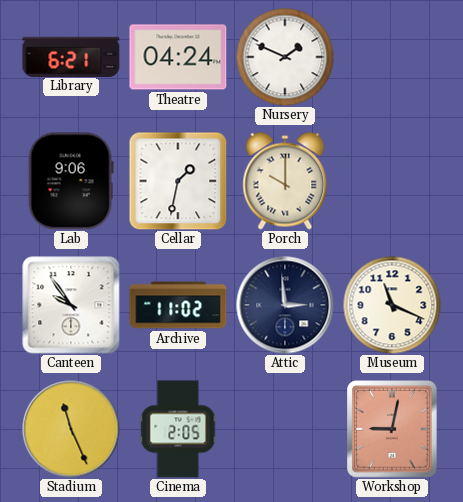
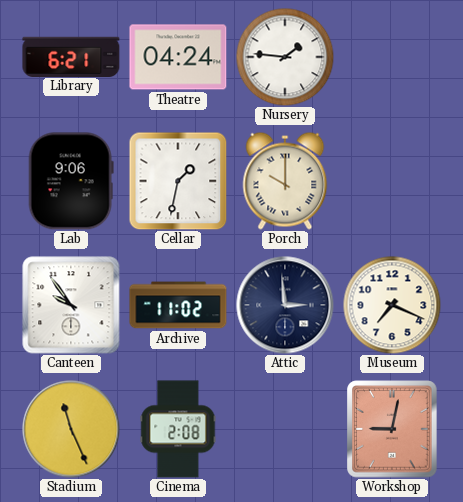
Nursery: 1:49 -> 1:46 (285, 57)
Museum: 11:19 -> 7:19 (392, 305)
Cinema: 2:05 -> 2:08 (178, 429)
